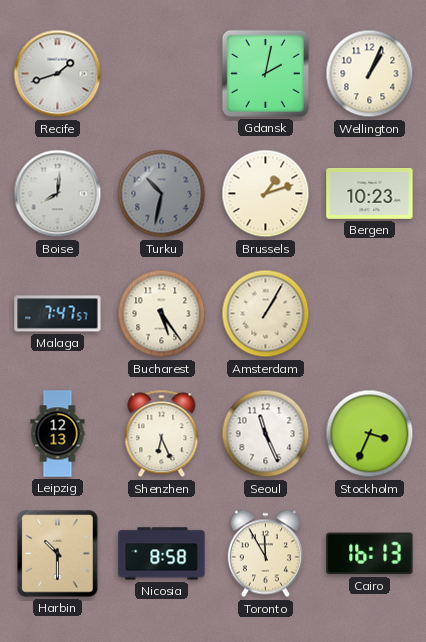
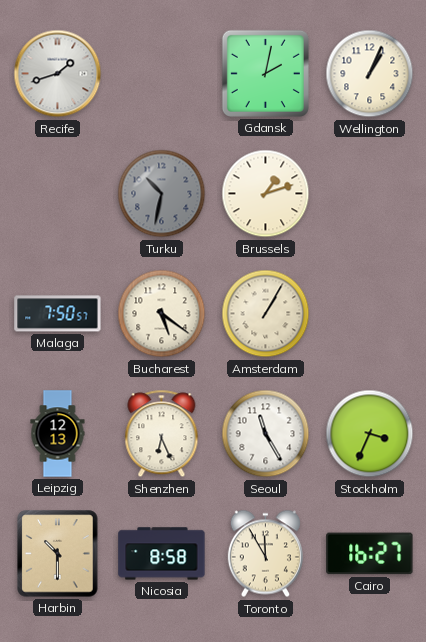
Boise: 8:01 -> none (58, 194)
Bergen: 10:23 -> none (370, 194)
Malaga: 7:47 -> 7:50 (58, 314)
Bucharest: 5:24 -> 5:21 (162, 314)
Seoul: 11:26 -> 11:25 (266, 434)
Cairo: 16:13 -> 16:27 (370, 554)
